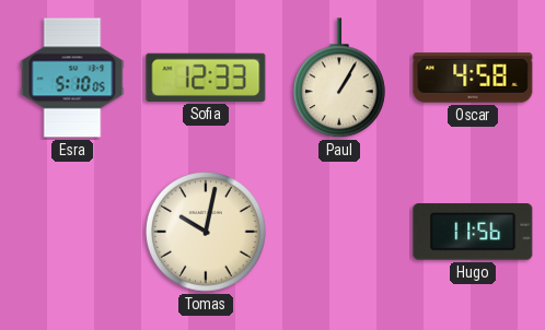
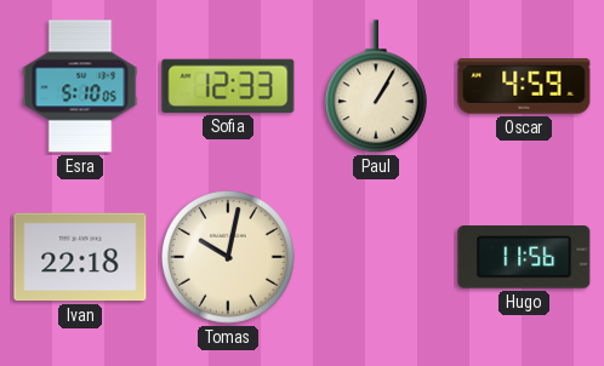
Oscar: 4:58 -> 4:59 (524, 86)
Ivan: none -> 22:18 (80, 257)
